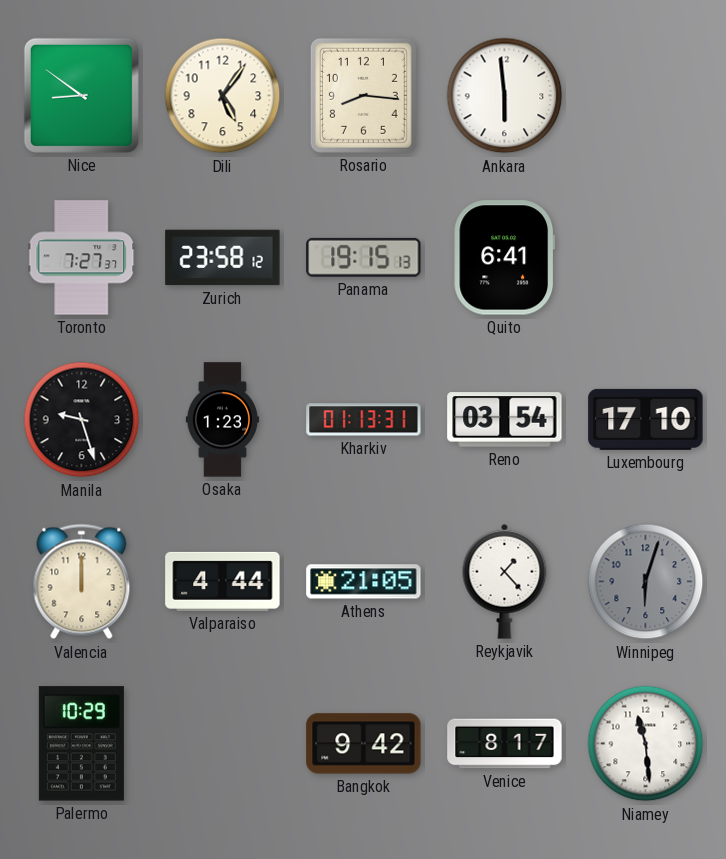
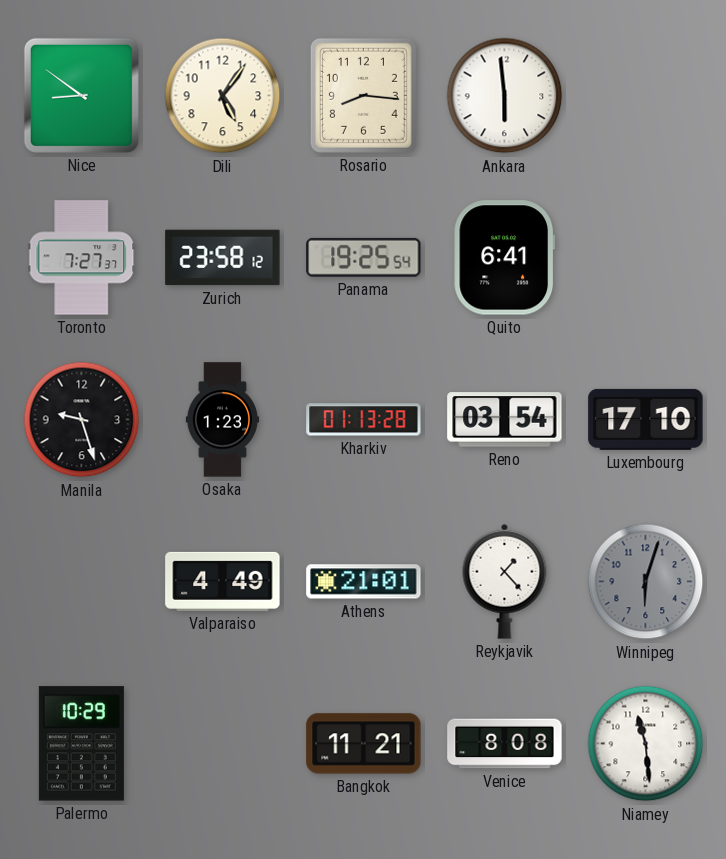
Panama: 19:15 -> 19:25 (364, 257)
Kharkiv: 01:13:31 -> 01:13:28 (364, 420)
Valencia: 12:00 -> none (82, 582)
Valparaiso: 4:44 -> 4:49 (223, 581)
Athens: 21:05 -> 21:01 (364, 582)
Bangkok: 9:42 -> 11:21 (364, 744)
Venice: 8:17 -> 8:08 (505, 744)
